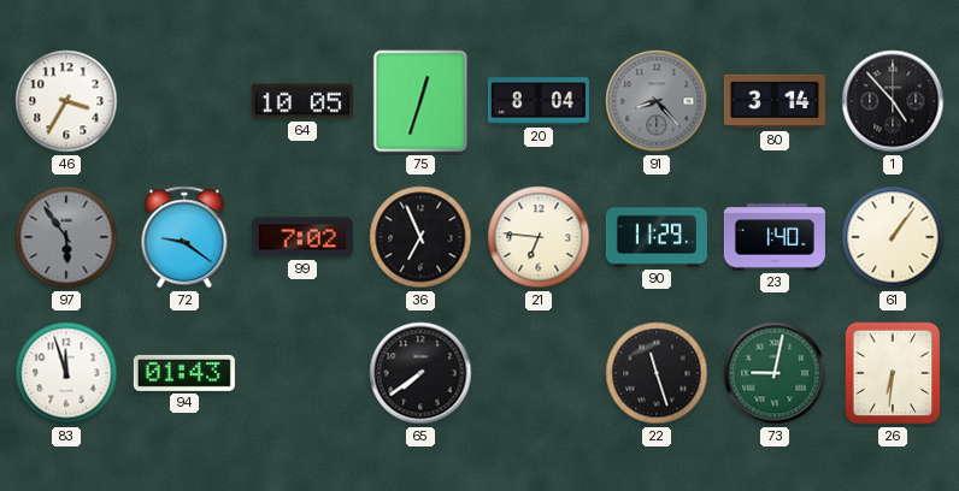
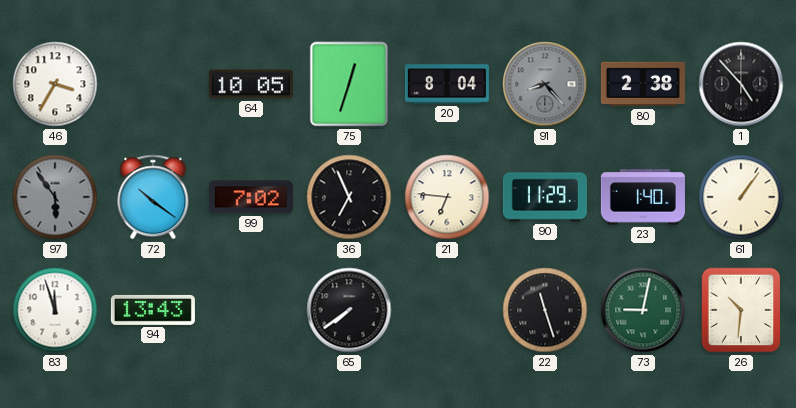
80: 3:14 -> 2:38 (643, 84)
72: 9:21 -> 10:21 (153, 197)
94: 01:43 -> 13:43 (153, 310)
26: 6:31 -> 10:31 (741, 310)
